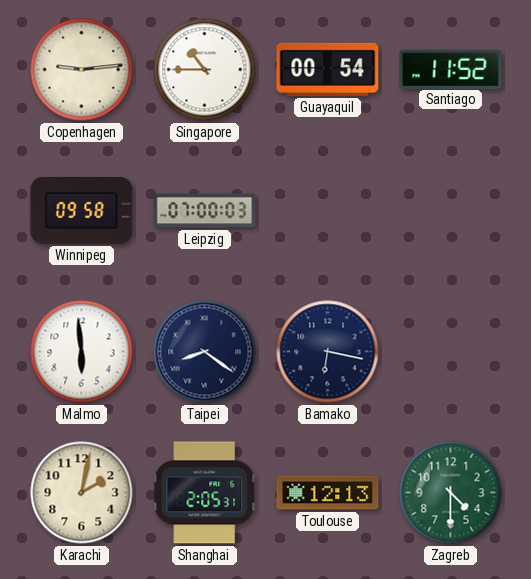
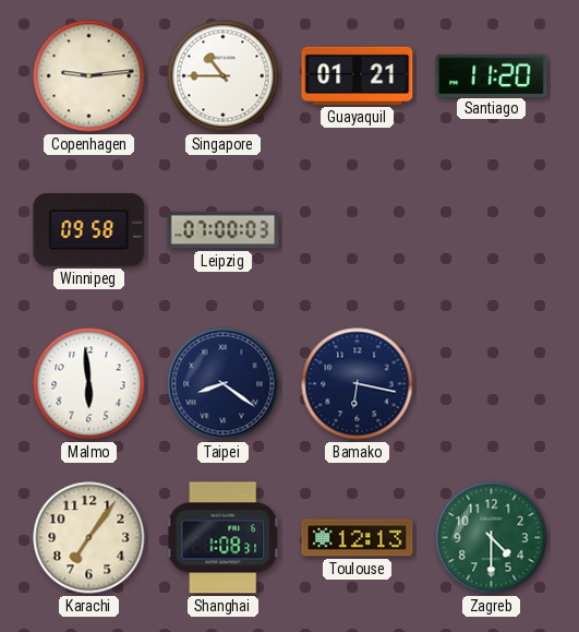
Guayaquil: 00:54 -> 01:21 (358, 75)
Santiago: 11:52 -> 11:20 (492, 75)
Karachi: 2:02 -> 7:06 (89, 538)
Shanghai: 2:05 -> 1:08 (224, 538)
